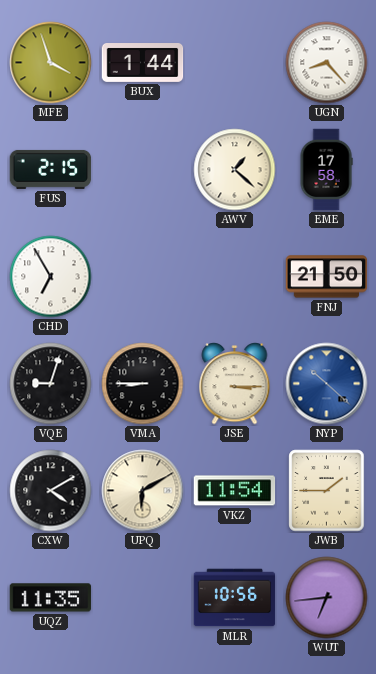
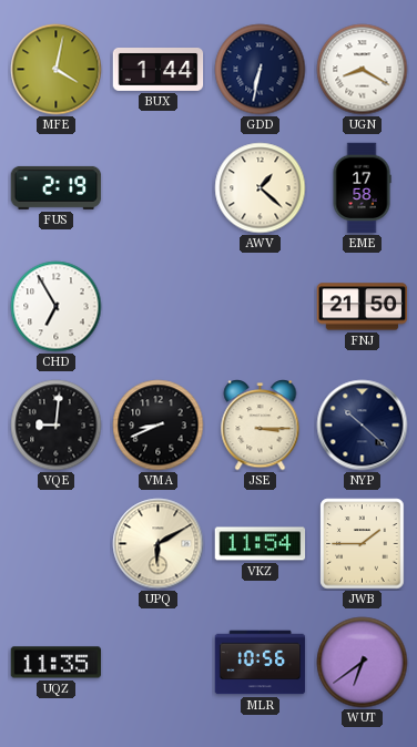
MFE: 3:57 -> 4:02 (57, 70)
GDD: none -> 6:32 (261, 70)
UGN: 8:23 -> 8:20 (363, 70)
FUS: 2:15 -> 2:19 (57, 187)
VQE: 9:03 -> 9:01 (57, 426)
VMA: 8:45 -> 8:41 (159, 426)
NYP dial: blue -> navy (363, 426)
CXW: 4:10 -> none (51, 491)
WUT: 6:44 -> 6:39 (363, 663)
